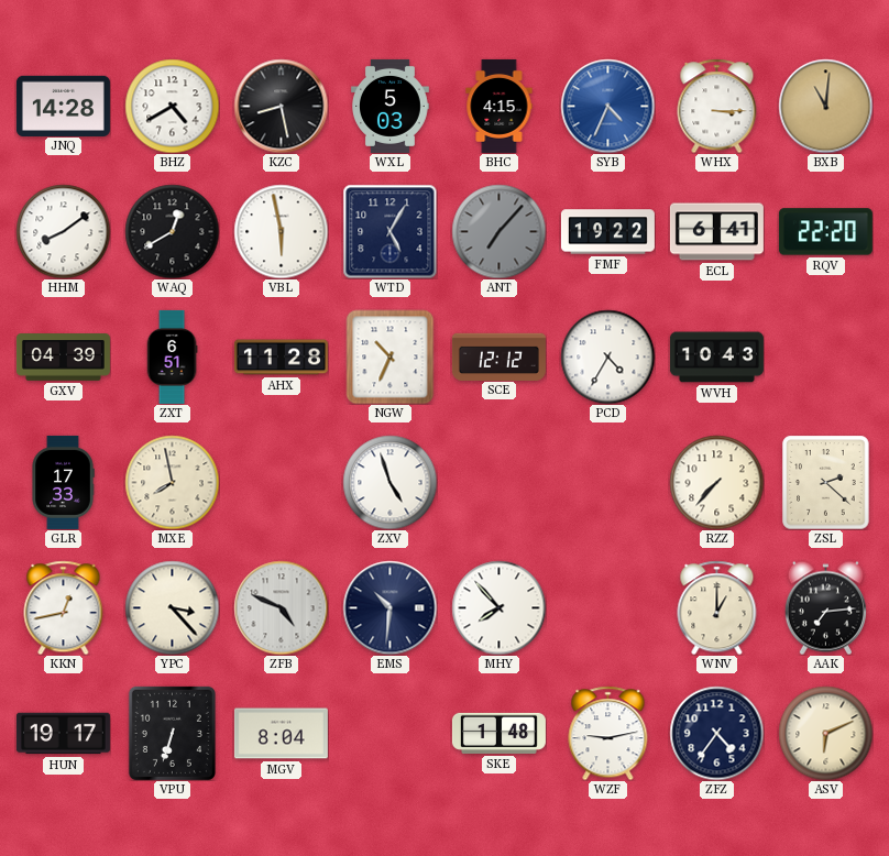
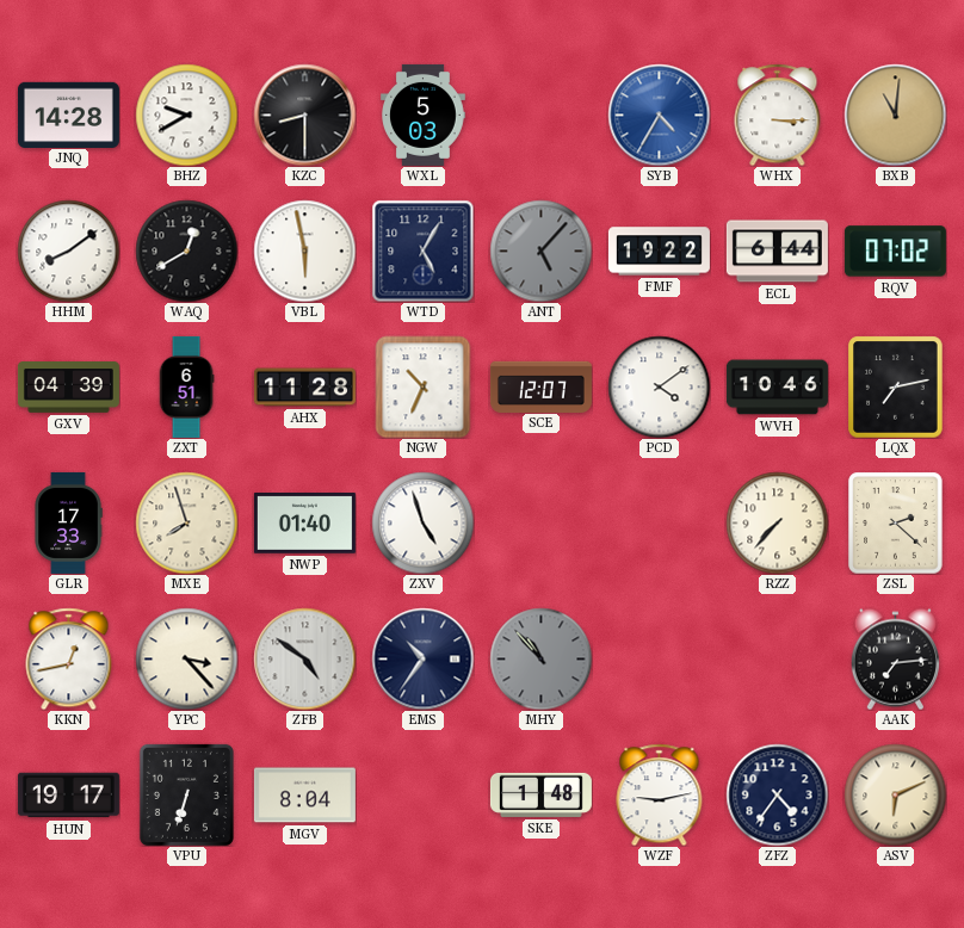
BHZ: 4:40 -> 9:40 (186, 115)
KZC: 8:28 -> 8:30 (304, 115)
BHC: 4:15 -> none (500, 106)
SYB: 4:34 -> 4:35 (659, 115)
ANT: 7:07 -> 5:07 (540, 250)
ECL: 6:41 -> 6:44 (777, 252)
RQV: 22:20 -> 07:02 (895, 252)
SCE: 12:12 -> 12:07 (540, 386)
PCD: 4:35 -> 4:09 (659, 386)
WVH: 10:43 -> 10:46 (777, 388)
LQX: none -> 7:13 (896, 386)
MXE: 7:58 -> 7:57 (186, 522)
NWP: none -> 01:40 (304, 524)
ZFB: 4:49 -> 4:51 (304, 658)
EMS: 10:31 -> 10:36 (422, 658)
MHY: 7:53 -> 10:53 (540, 658)
MHY dial: white -> grey (540, 658)
WNV: 1:00 -> none (717, 607)
